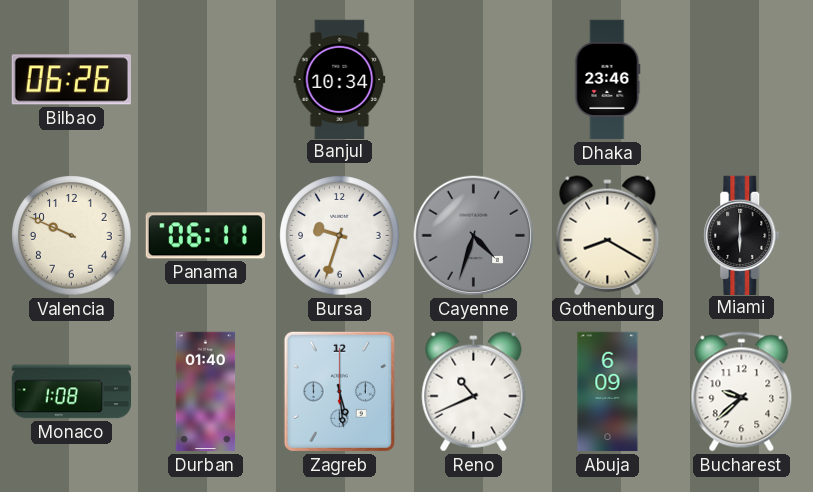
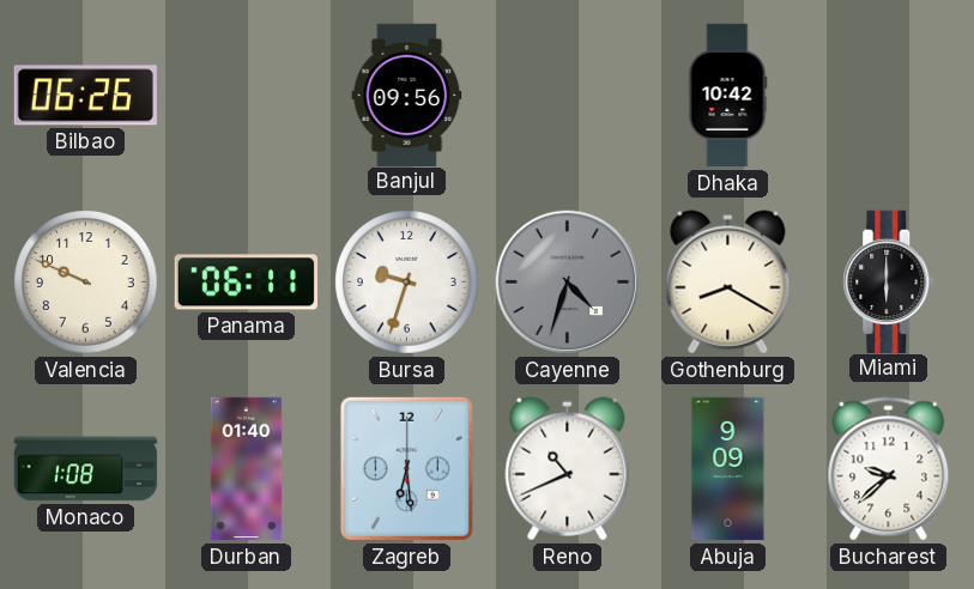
Banjul: 10:34 -> 09:56 (407, 95)
Dhaka: 23:46 -> 10:42 (728, 96)
Zagreb: 5:29 -> 6:29 (406, 468)
Abuja: 6:09 -> 9:09 (728, 469)
